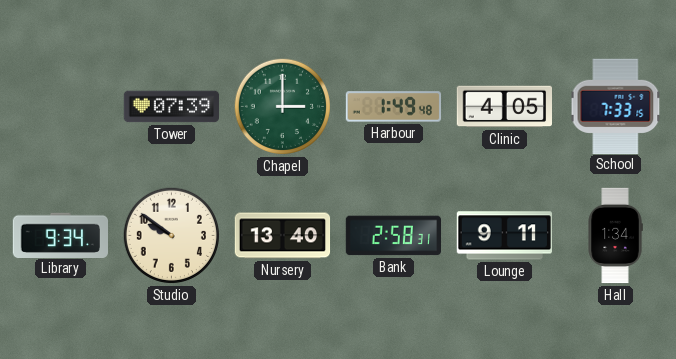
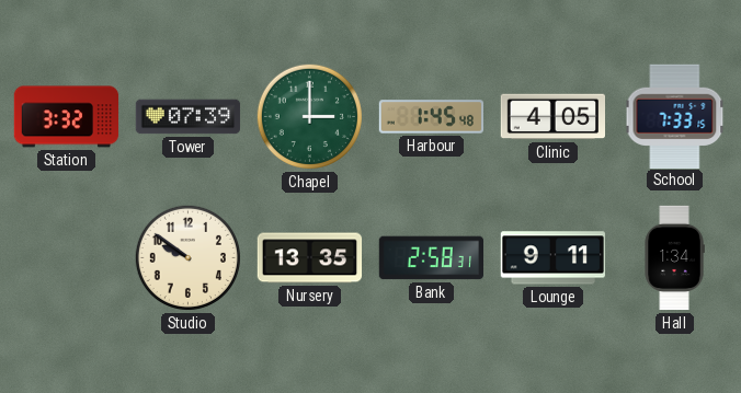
Station: none -> 3:32 (67, 117)
Harbour: 1:49 -> 1:45 (432, 117)
Library: 9:34 -> none (60, 235)
Nursery: 13:40 -> 13:35 (310, 258)
